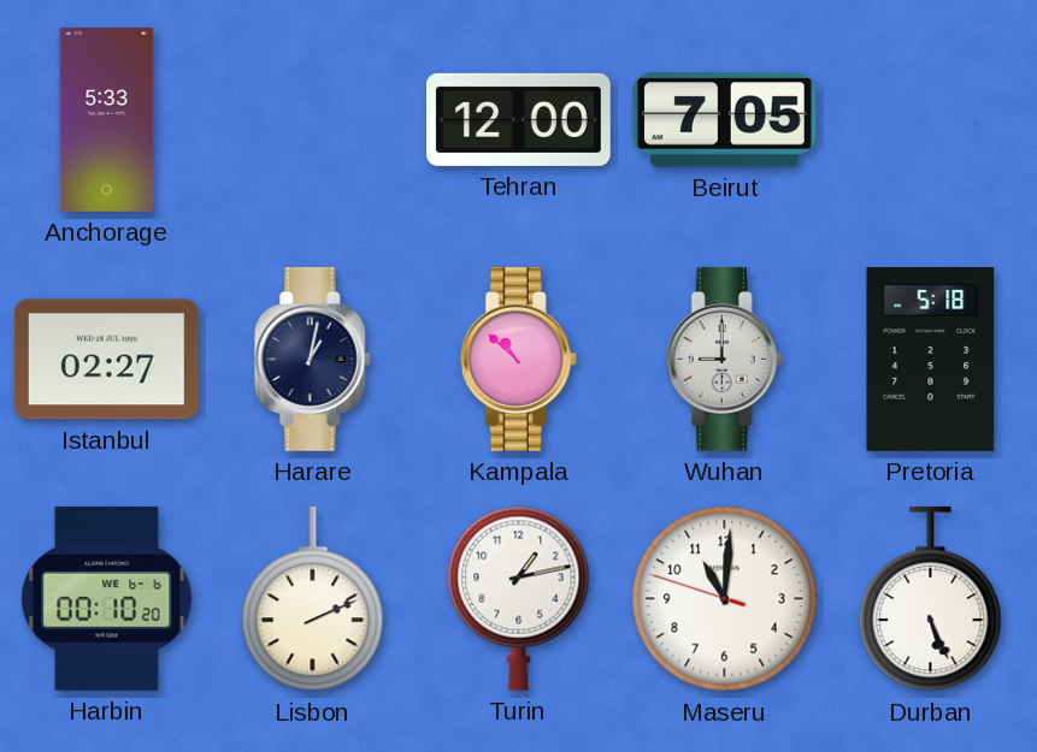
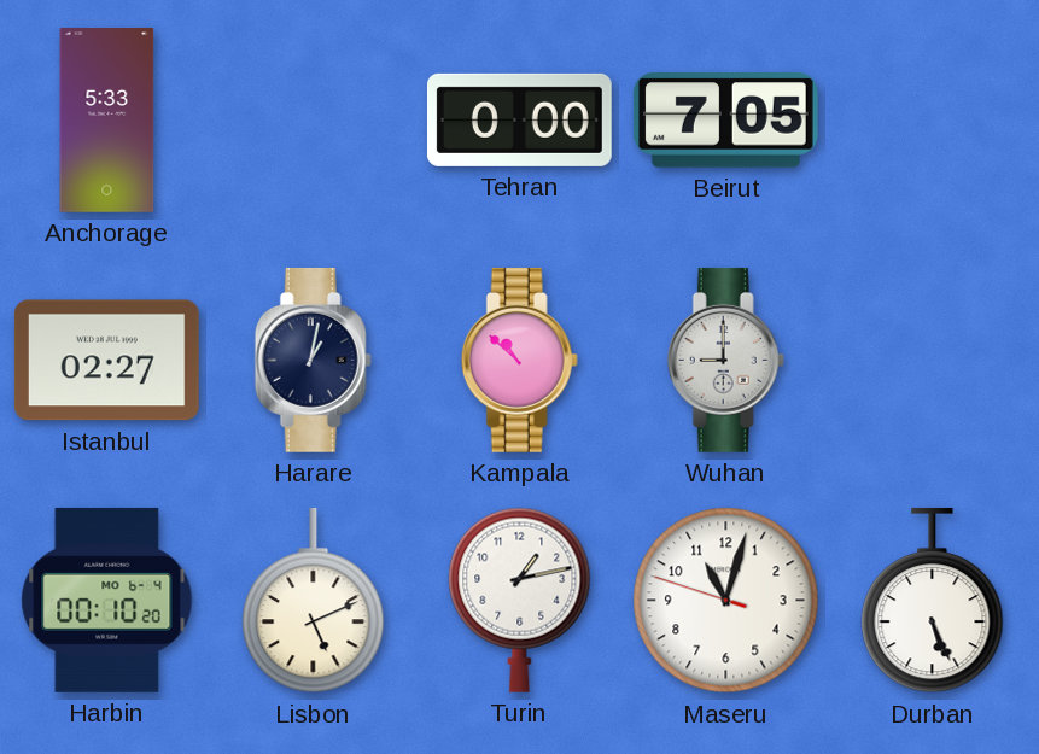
Tehran: 12:00 -> 0:00 (519, 119)
Pretoria: 5:18 -> none (931, 360)
Harbin date: WE 6-6 -> MO 6-4 (107, 600)
Lisbon: 2:11 -> 5:11 (314, 601)
Maseru: 11:00 -> 11:02 (726, 601)
